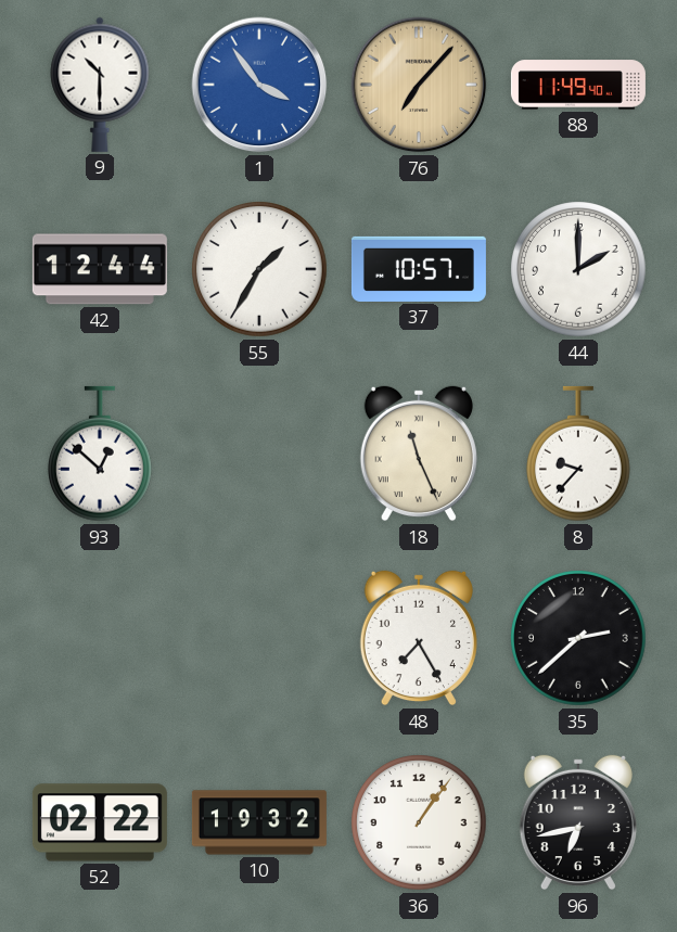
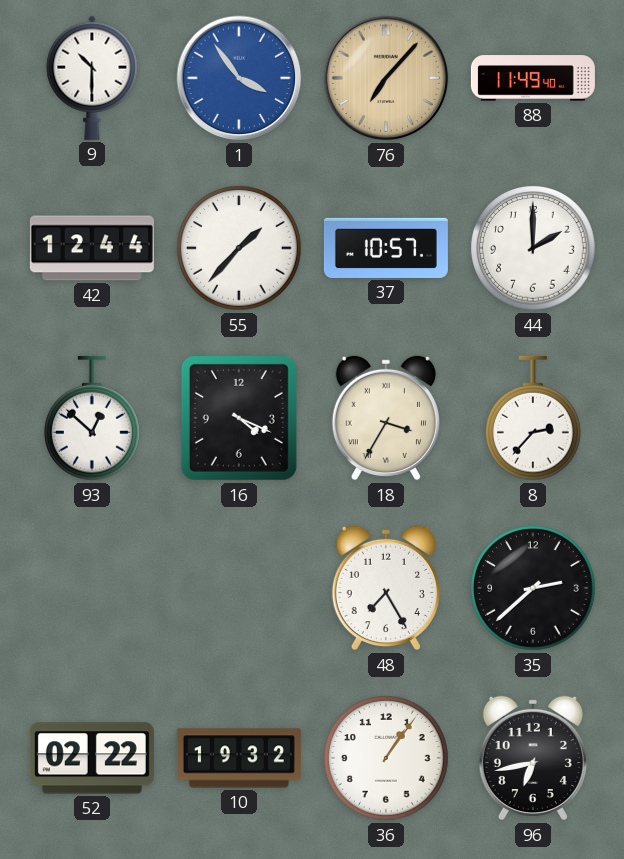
55: 1:35 -> 1:37 (239, 248)
16: none -> 4:19 (239, 418)
18: 11:26 -> 3:35 (386, 418)
8: 9:37 -> 2:37 (534, 418)
